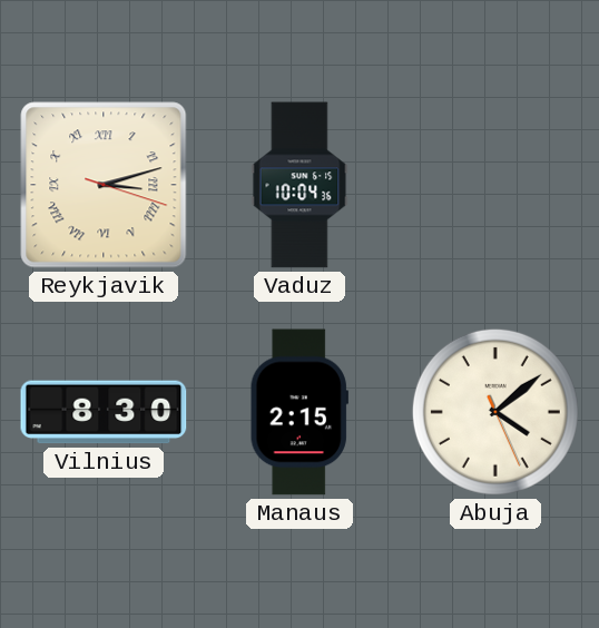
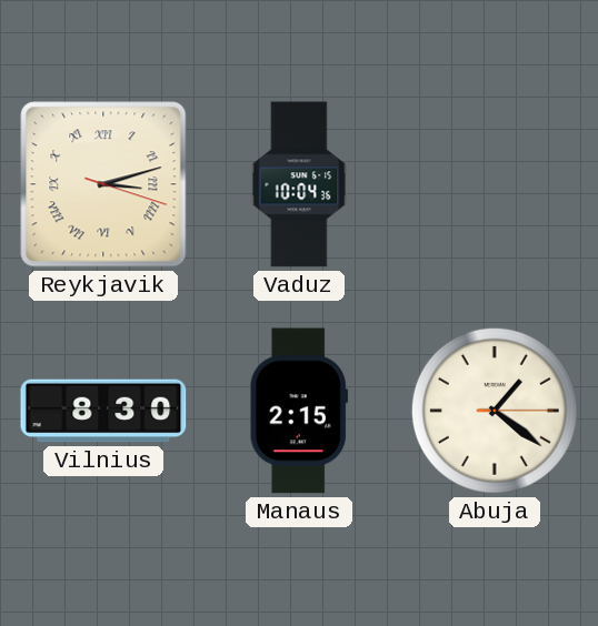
Abuja: 4:08 -> 1:21 (495, 411)
